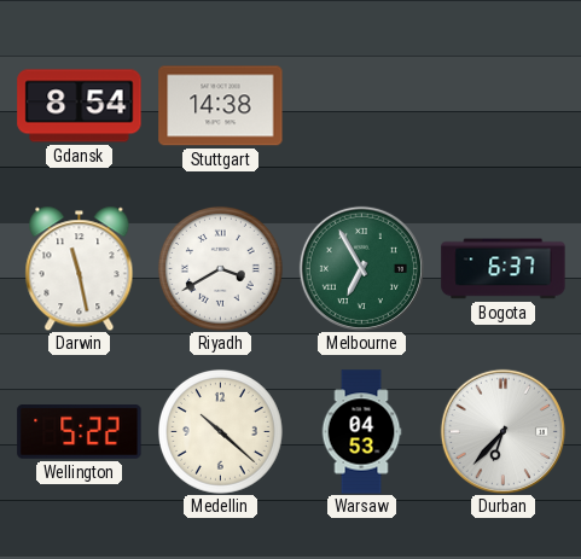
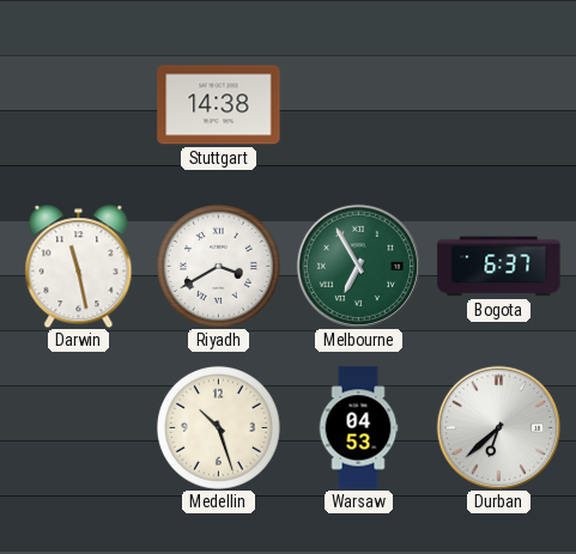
Gdansk: 8:54 -> none (80, 106)
Wellington: 5:22 -> none (80, 432)
Medellin: 10:22 -> 10:27 (218, 427)
Durban: 6:37 -> 6:38 (498, 427)
